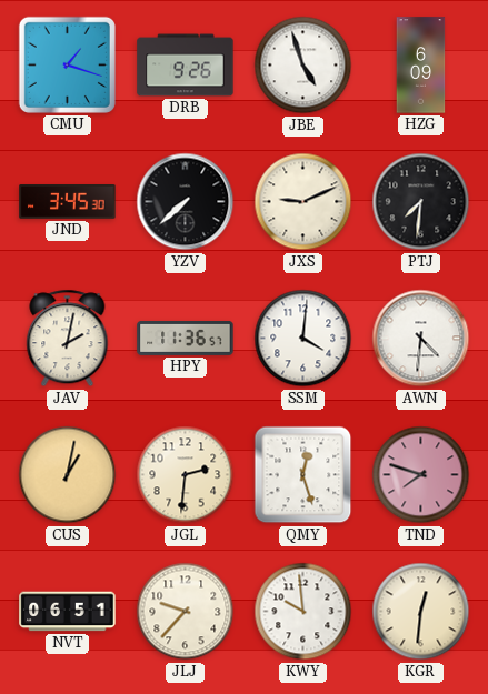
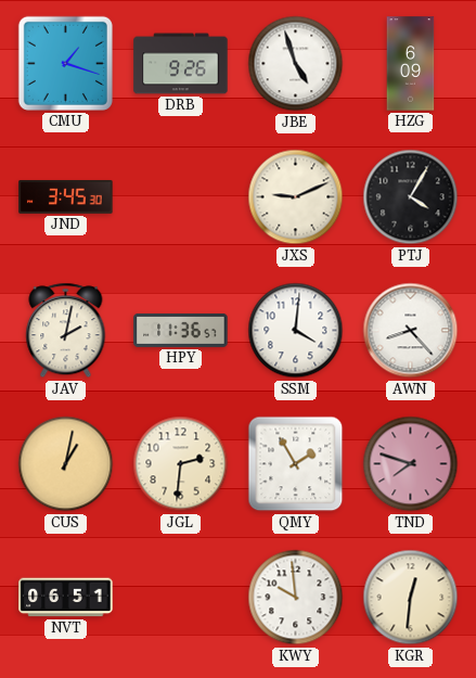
YZV: 7:38 -> none (186, 202)
PTJ: 7:31 -> 4:05 (411, 197)
AWN: 4:31 -> 8:23 (411, 331)
QMY: 12:27 -> 1:55 (296, 464)
JLJ: 9:37 -> none (186, 612)
